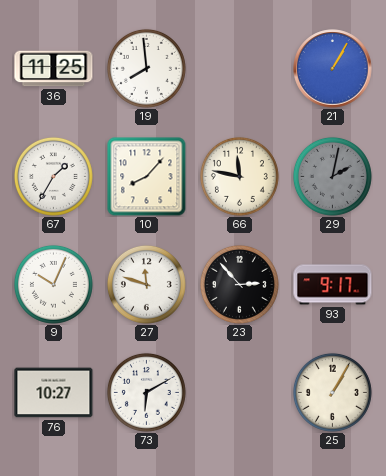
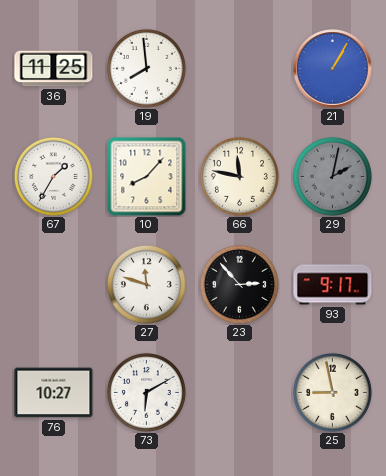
9: 10:04 -> none (53, 284)
25: 1:05 -> 8:58 (332, 392)
